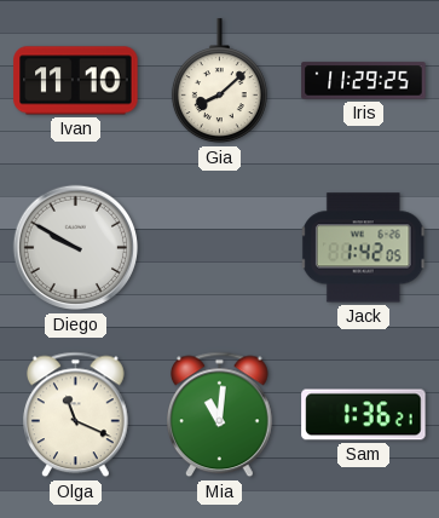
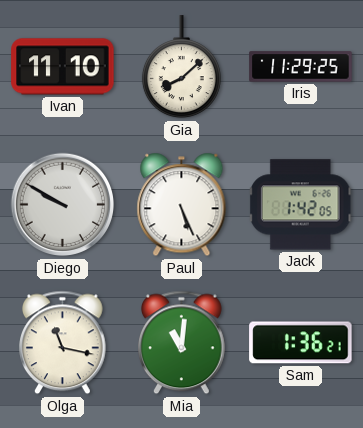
Paul: none -> 5:26 (182, 205)
Olga: 11:19 -> 11:17 (63, 343)
